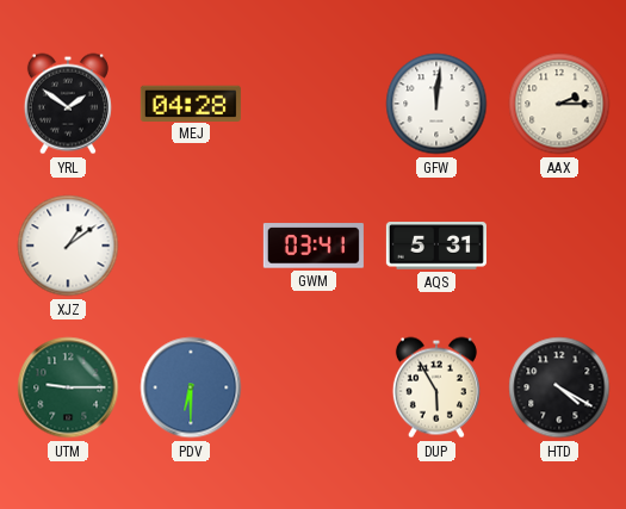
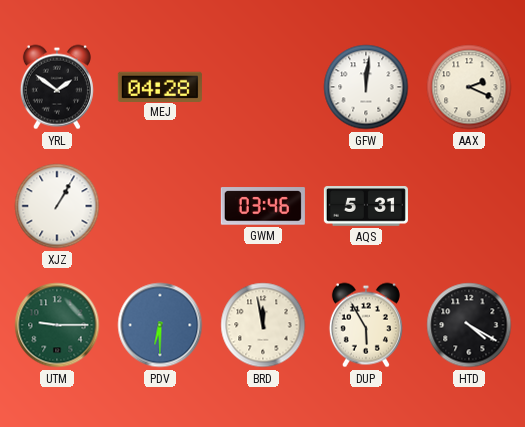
AAX: 2:15 -> 2:19 (469, 87)
XJZ: 1:09 -> 1:05 (57, 206)
GWM: 03:41 -> 03:46 (263, 206)
BRD: none -> 11:58 (263, 325)
